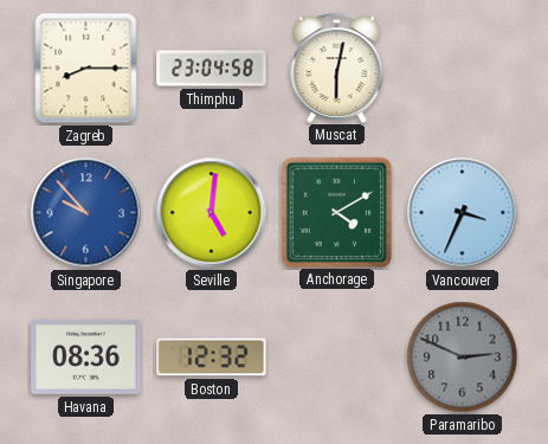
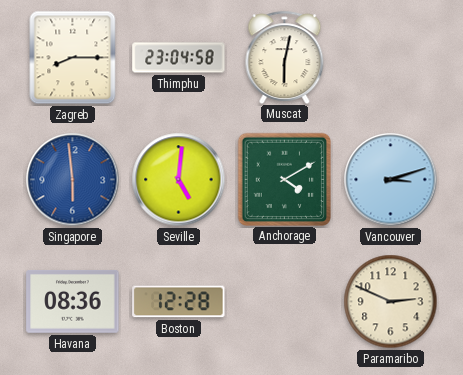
Singapore: 9:53 -> 5:59 (73, 180)
Vancouver: 3:34 -> 3:12 (391, 180)
Boston: 12:32 -> 12:28 (179, 302)
Paramaribo dial: grey -> cream (391, 302)
